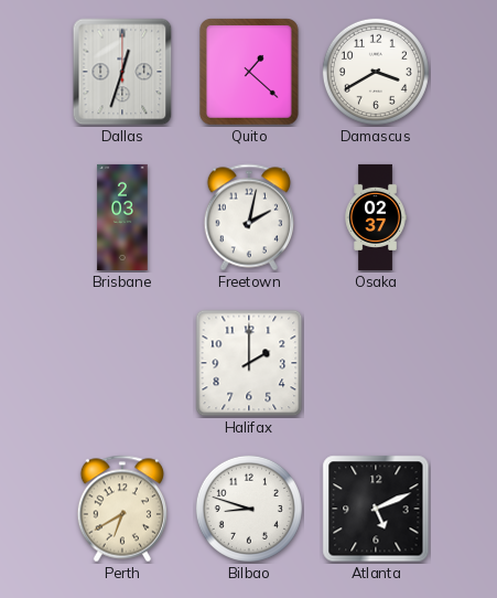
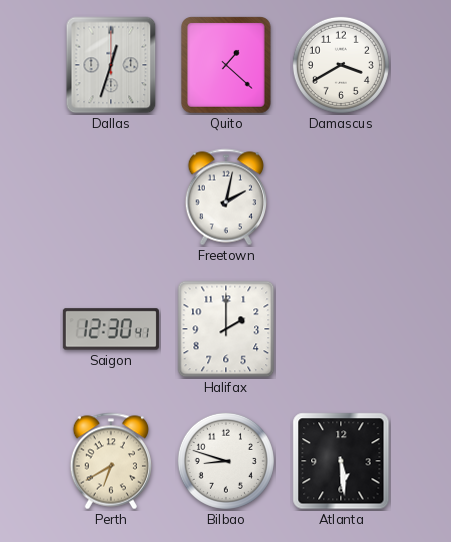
Brisbane: 2:03 -> none (122, 217)
Osaka: 02:37 -> none (376, 217)
Saigon: none -> 12:30 (111, 329)
Atlanta: 5:11 -> 5:29 (341, 461)
